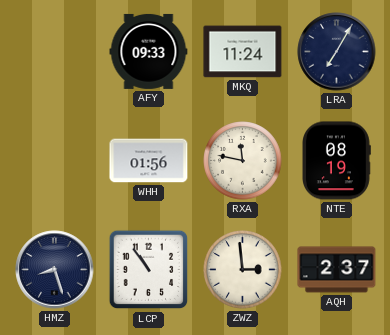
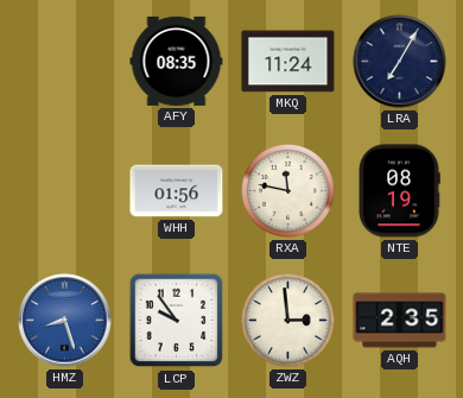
AFY: 09:33 -> 08:35 (177, 61)
HMZ dial: navy -> blue (65, 321)
LCP: 10:54 -> 9:54 (177, 321)
AQH: 2:37 -> 2:35 (400, 321)
